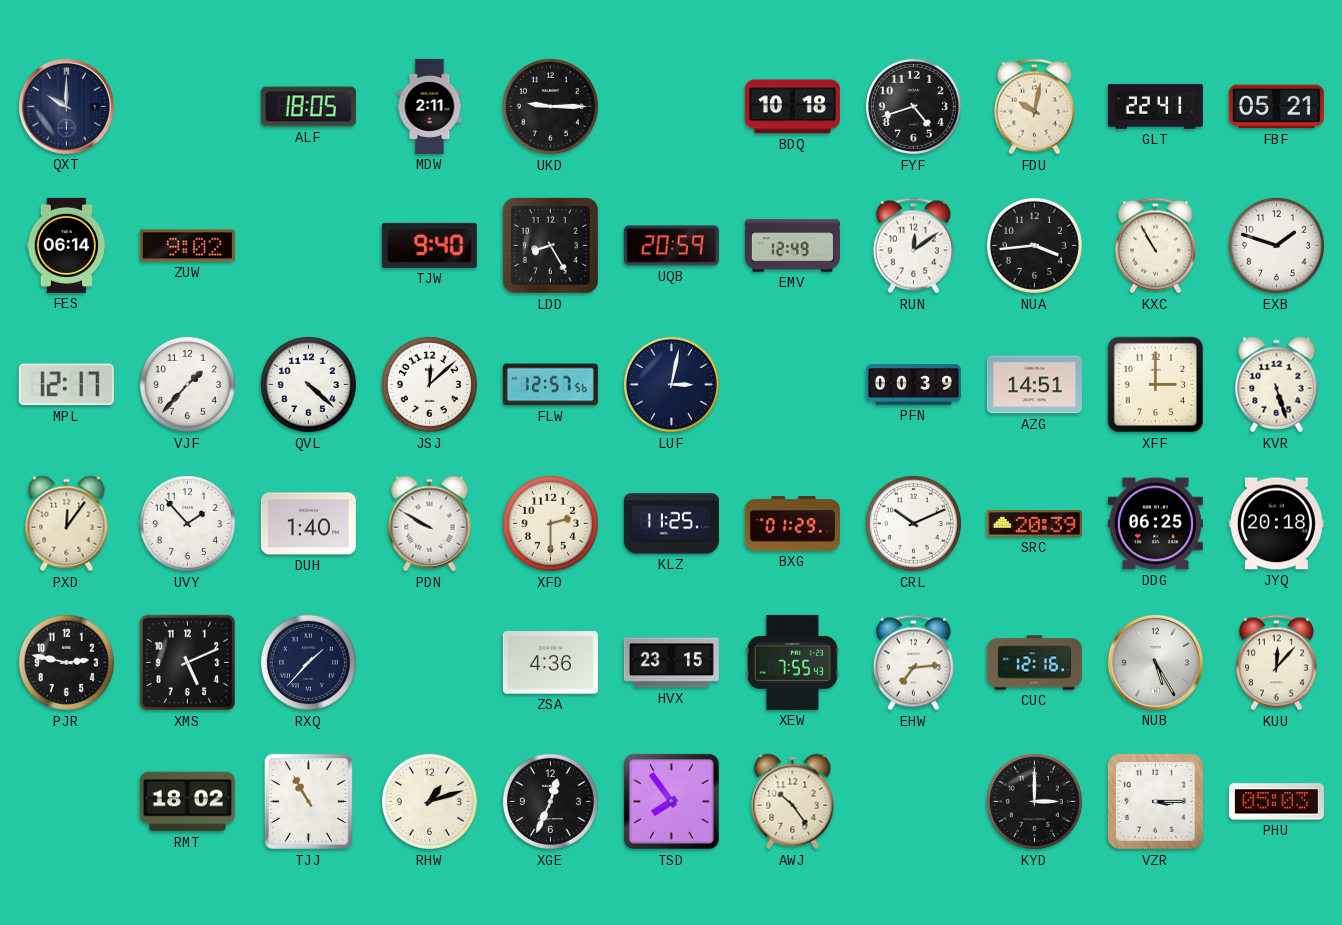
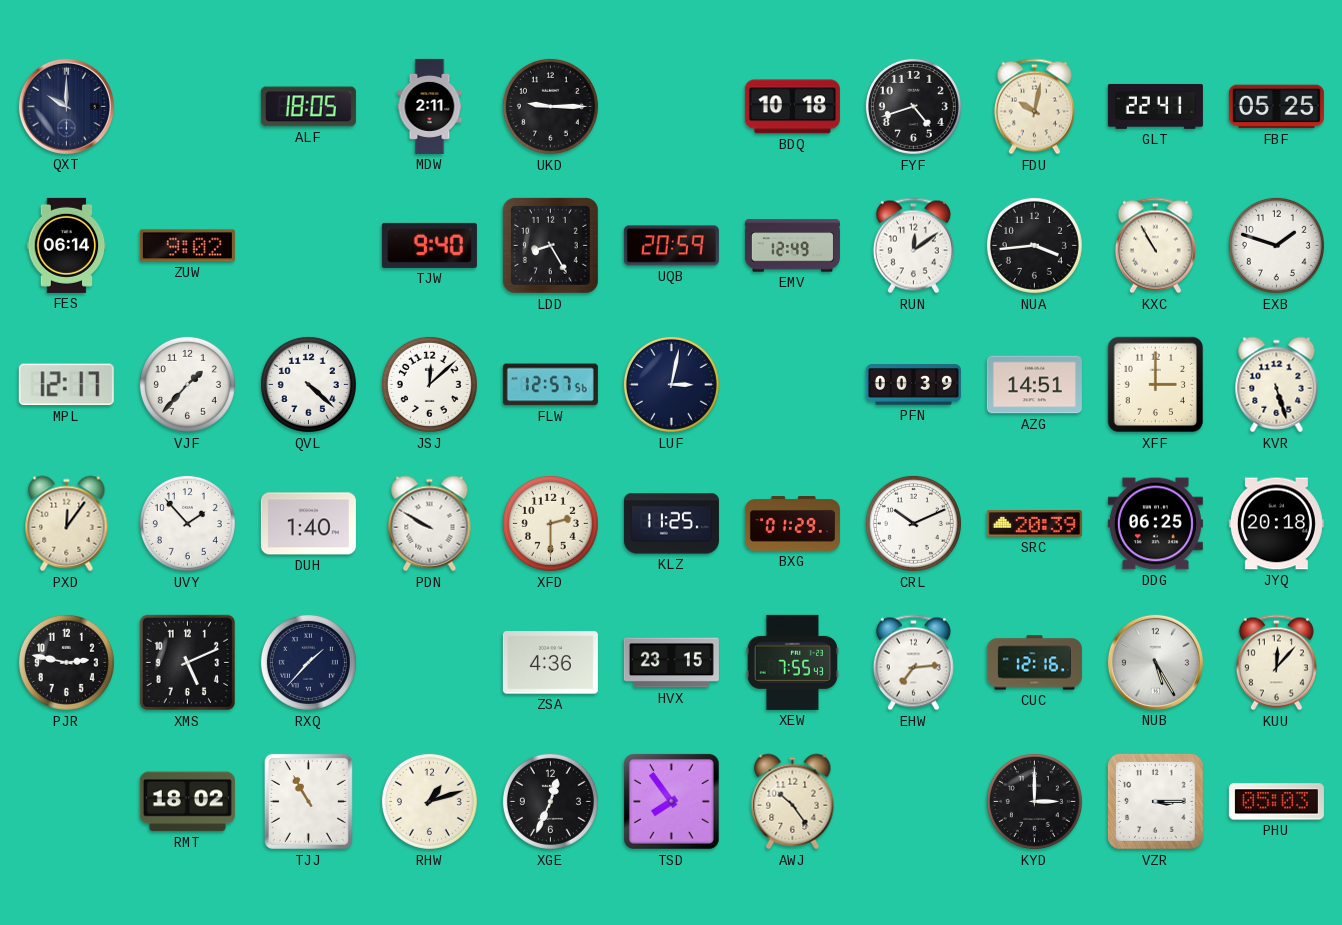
FBF: 05:21 -> 05:25 (1276, 107)
